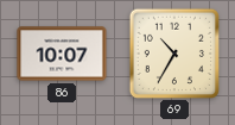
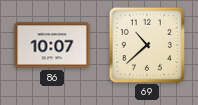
69: 10:35 -> 10:38 (146, 44)
